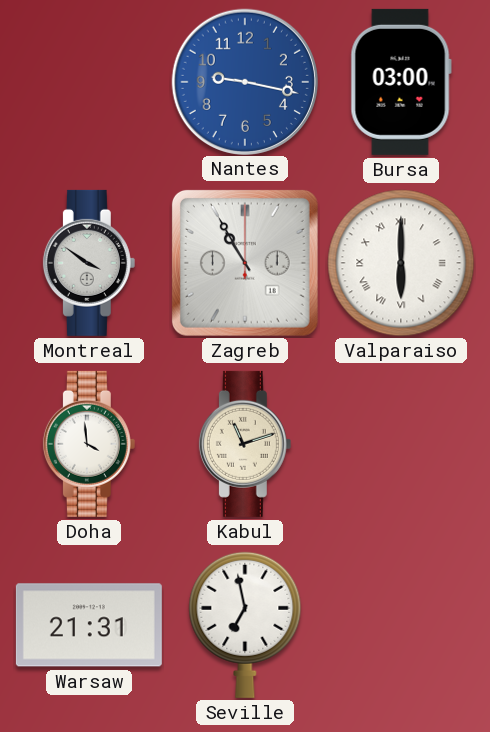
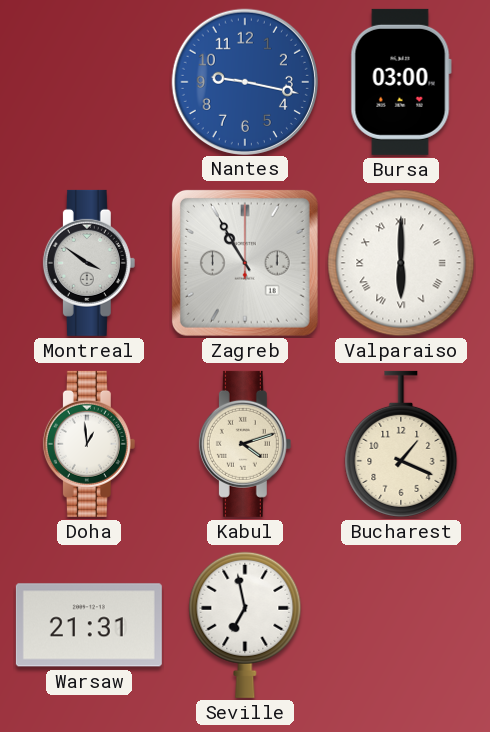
Doha: 3:59 -> 12:59 (89, 444)
Kabul: 11:12 -> 4:12 (245, 444)
Bucharest: none -> 1:19 (401, 444)
